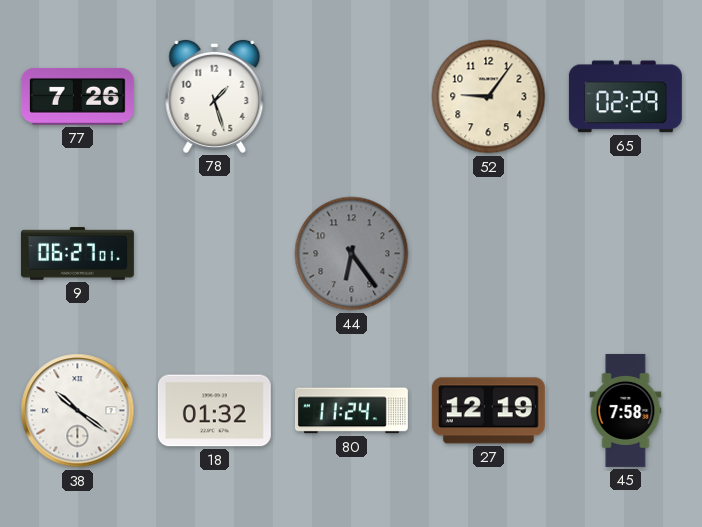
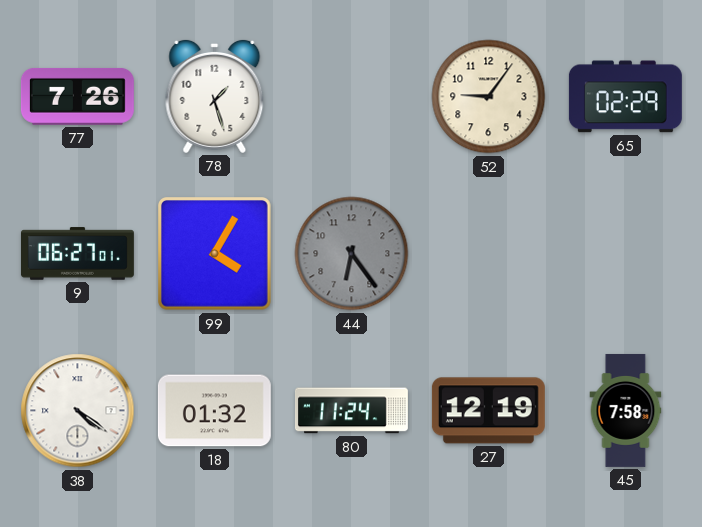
99: none -> 4:05 (215, 254)
38: 10:21 -> 4:21 (78, 411)
